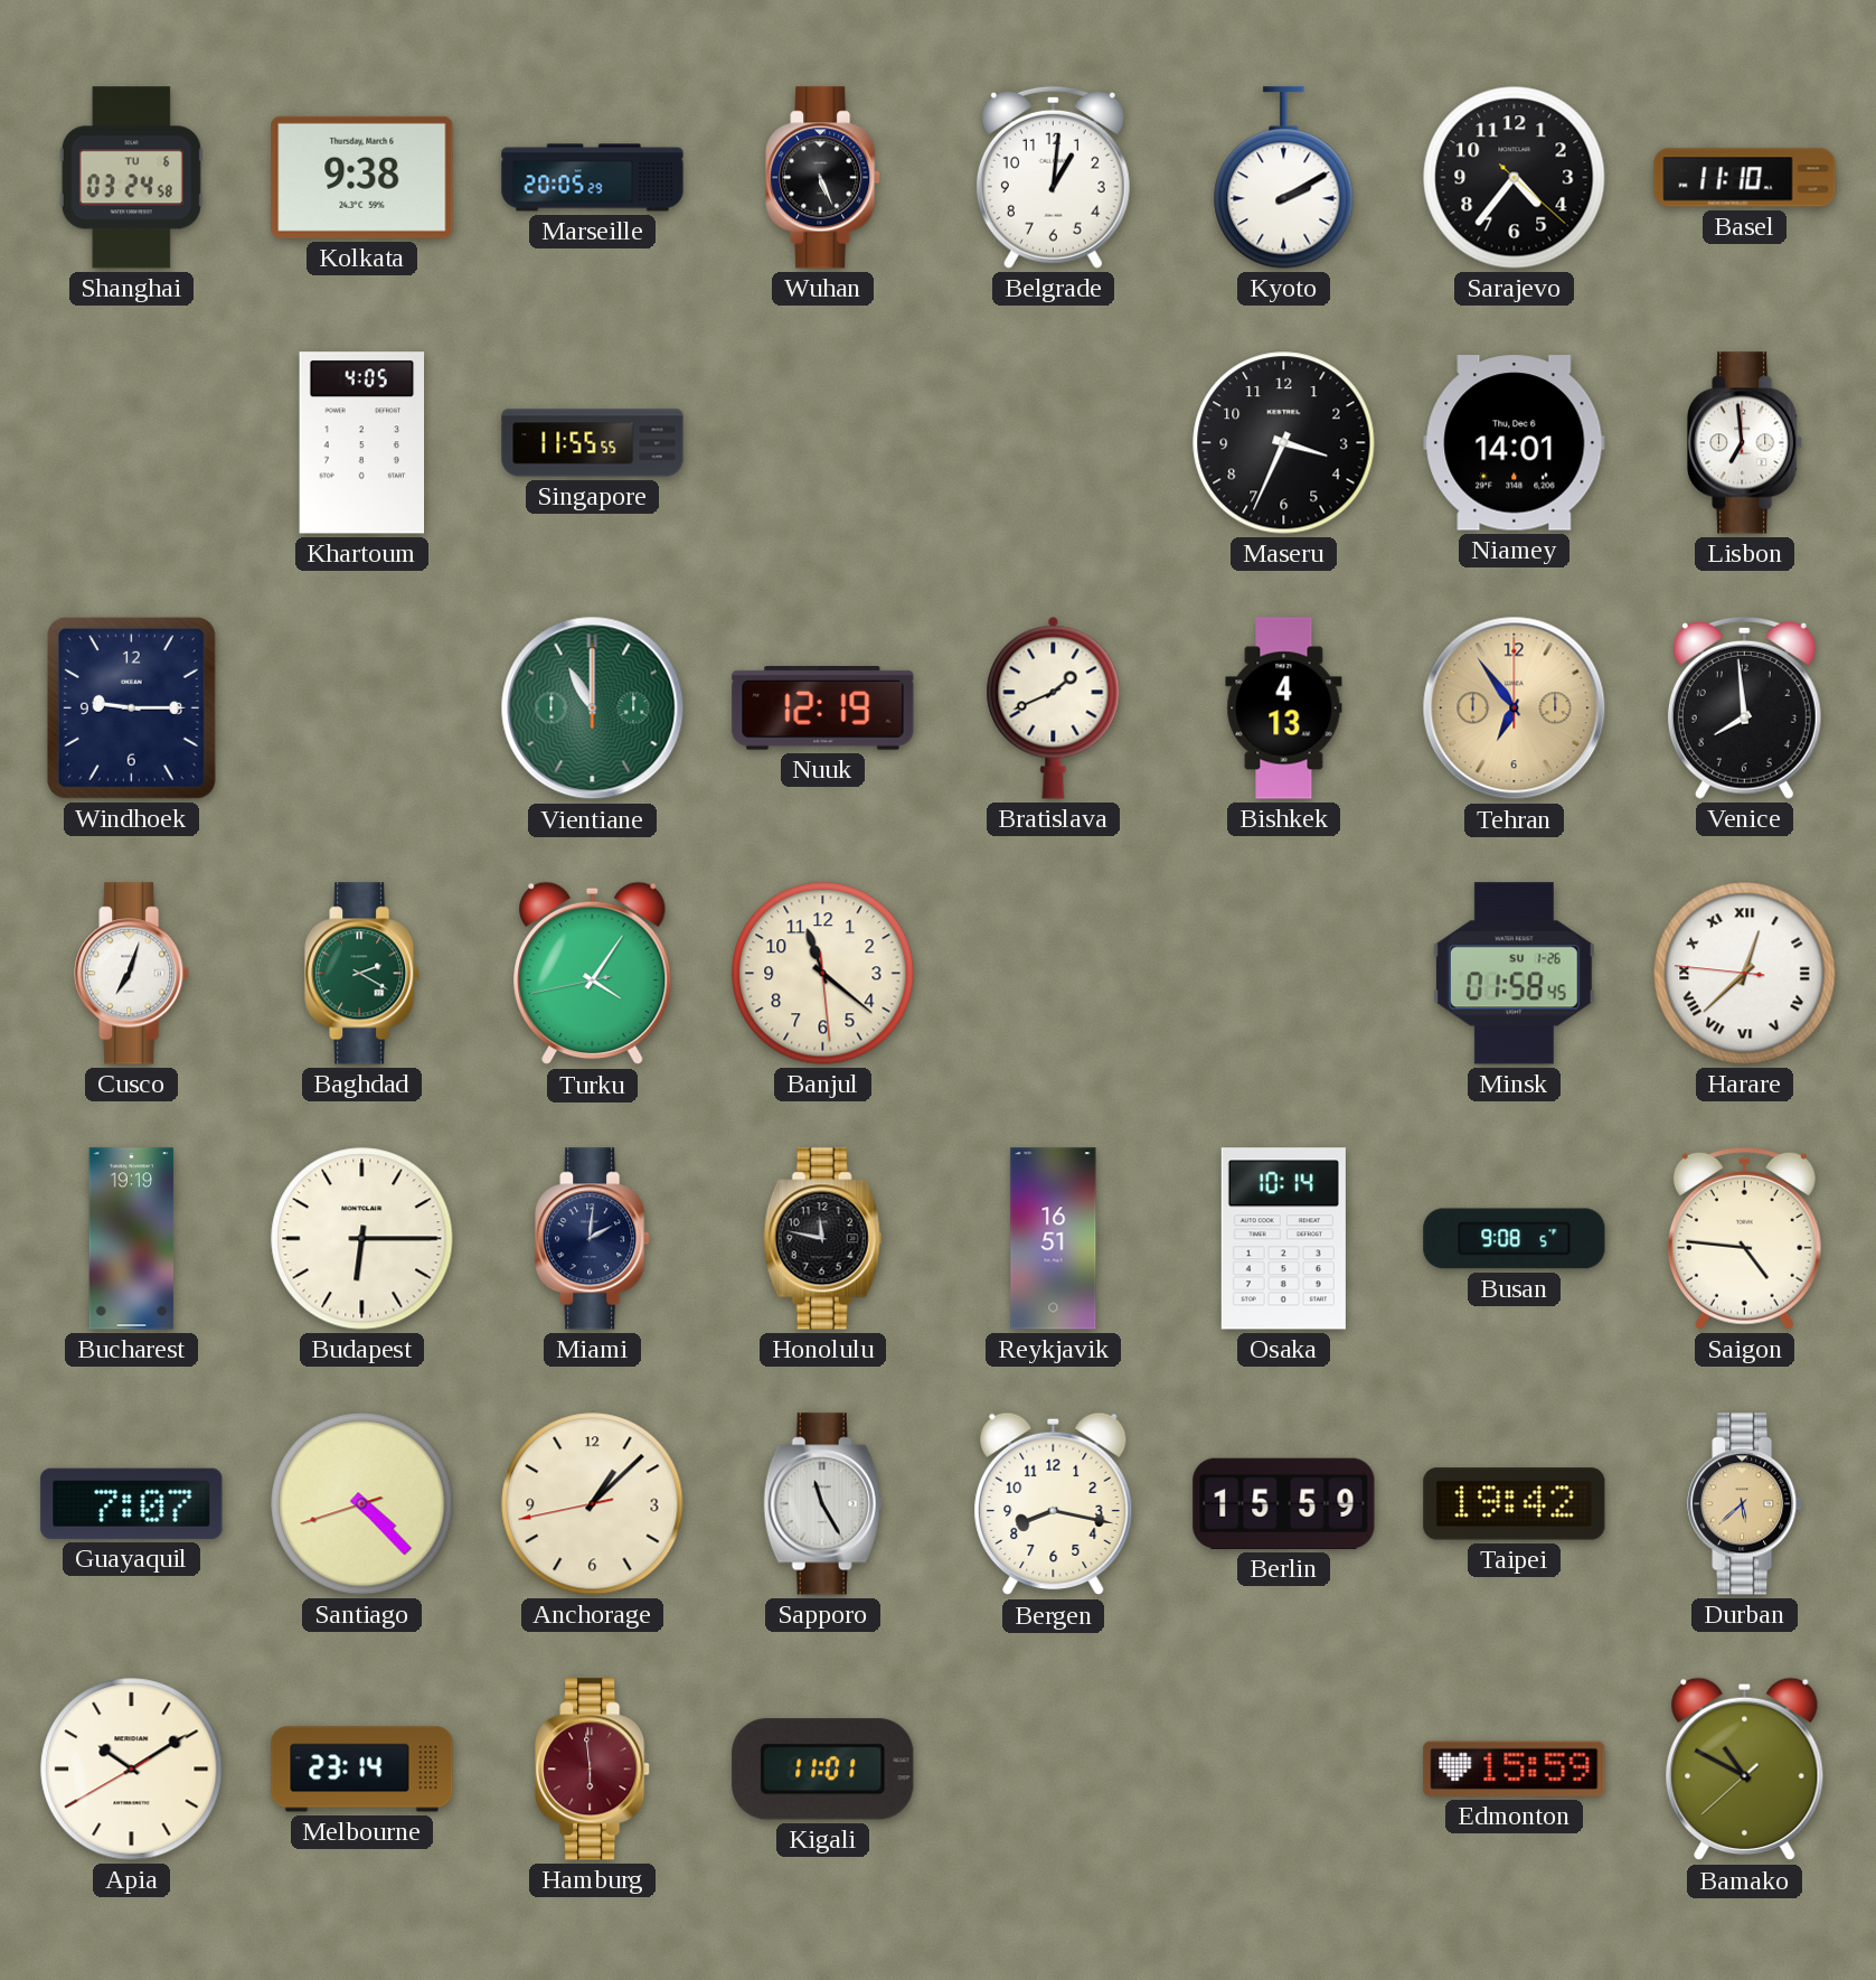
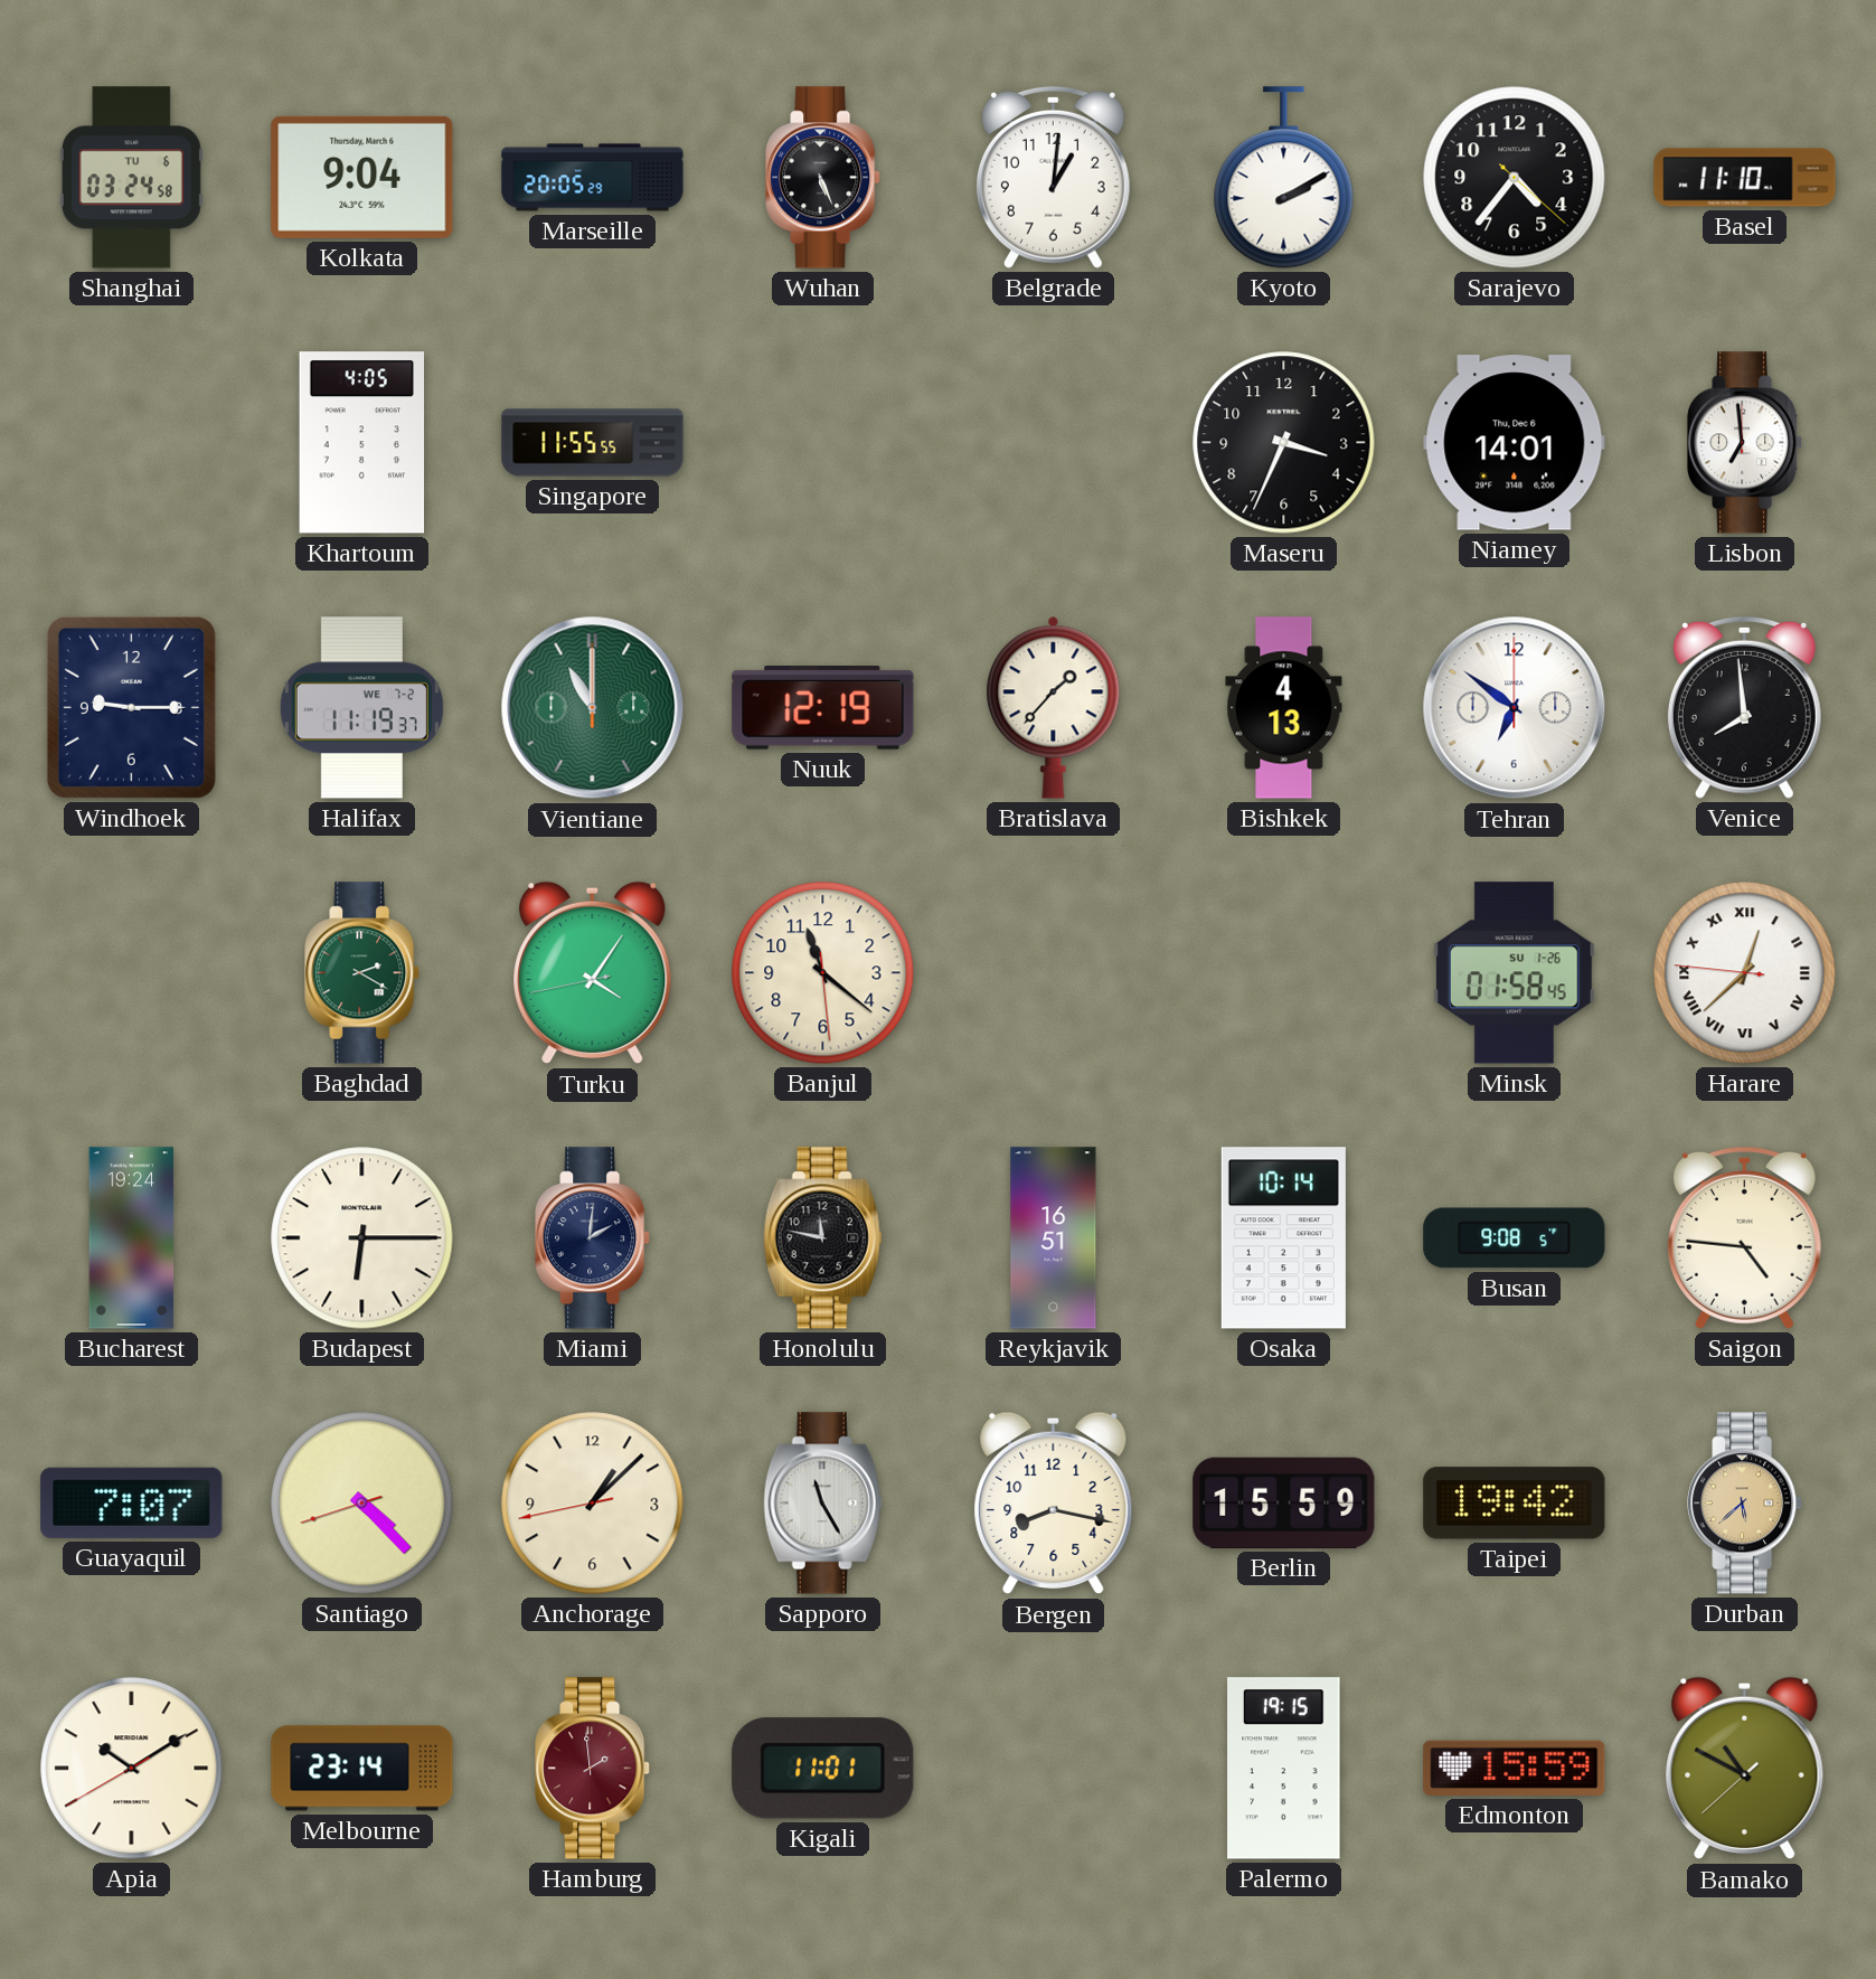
Kolkata: 9:38 -> 9:04 (362, 177)
Halifax: none -> 11:19 (361, 708)
Bratislava: 1:41 -> 1:37 (1054, 707)
Tehran: 6:54 -> 6:51 (1515, 708)
Tehran dial: champagne -> white (1515, 708)
Cusco: 7:03 -> none (132, 974)
Bucharest: 19:19 -> 19:24 (132, 1238)
Hamburg: 5:59 -> 1:59 (593, 1769)
Palermo: none -> 19:15 (1284, 1769)
